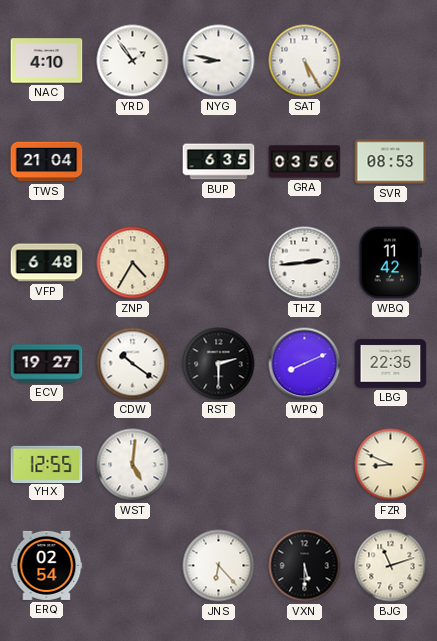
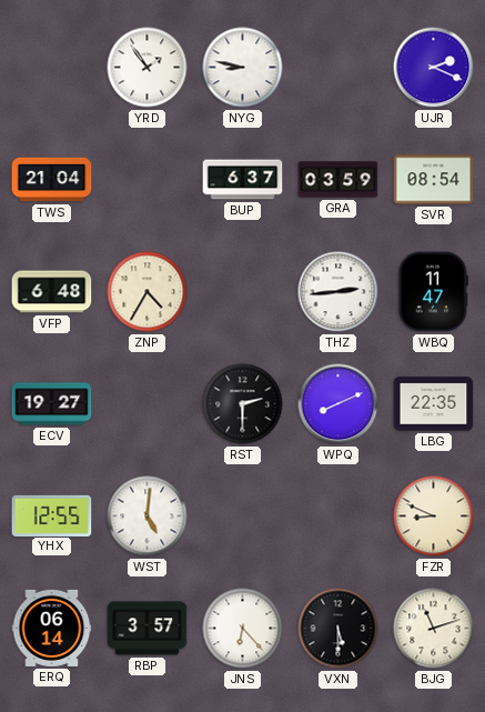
NAC: 4:10 -> none (47, 61)
SAT: 5:25 -> none (305, 61)
UJR: none -> 2:19 (434, 68)
BUP: 6:35 -> 6:37 (243, 180)
GRA: 03:56 -> 03:59 (339, 180)
SVR: 08:53 -> 08:54 (434, 180)
WBQ: 11:42 -> 11:47 (433, 292)
CDW: 10:21 -> none (133, 364)
ERQ: 02:54 -> 06:14 (52, 628)
RBP: none -> 3:57 (148, 629)
